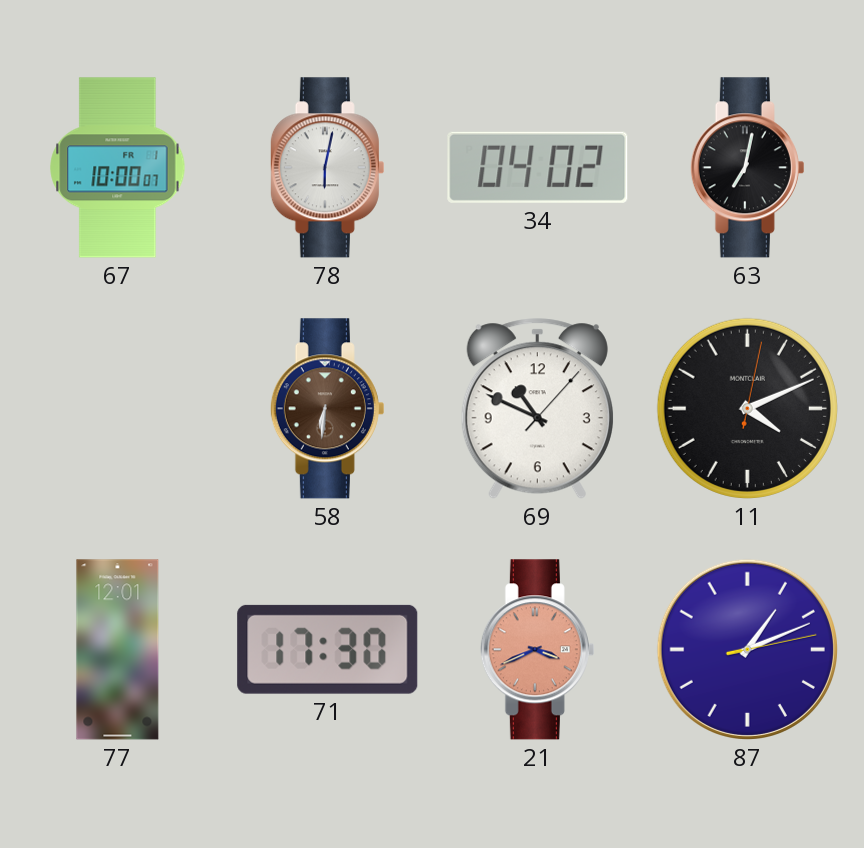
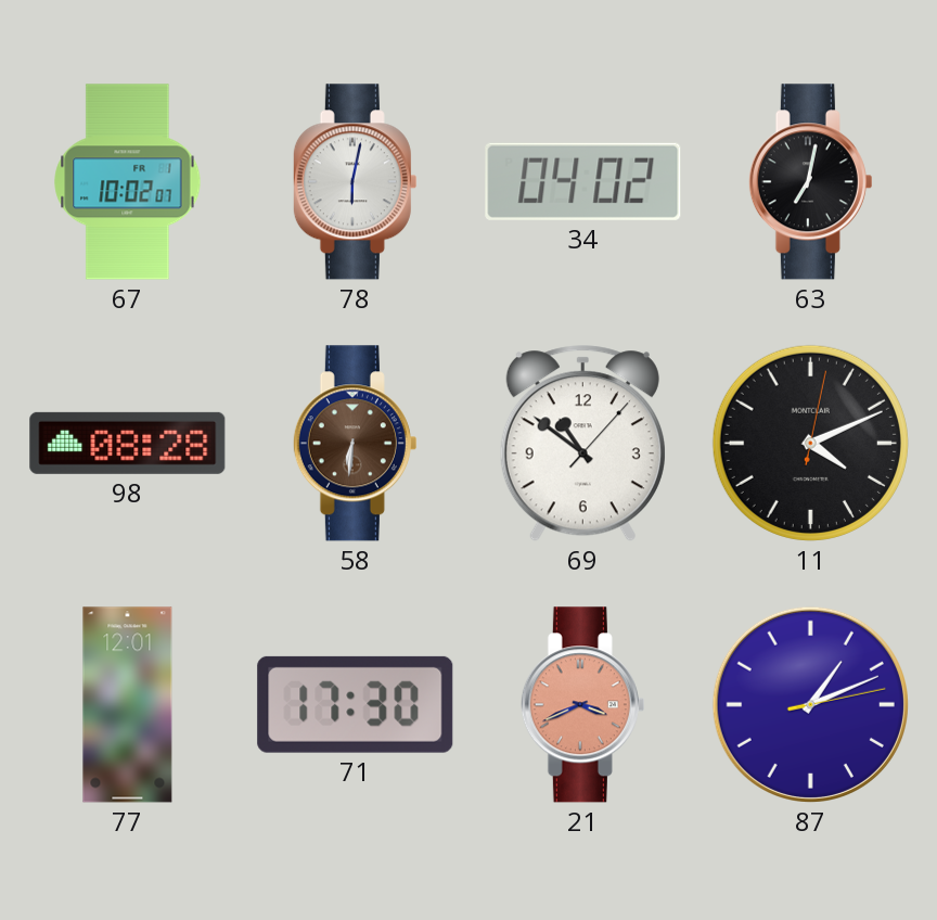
67: 10:00 -> 10:02 (128, 182)
98: none -> 08:28 (128, 443)
69: 10:49 -> 10:51 (582, 444)
